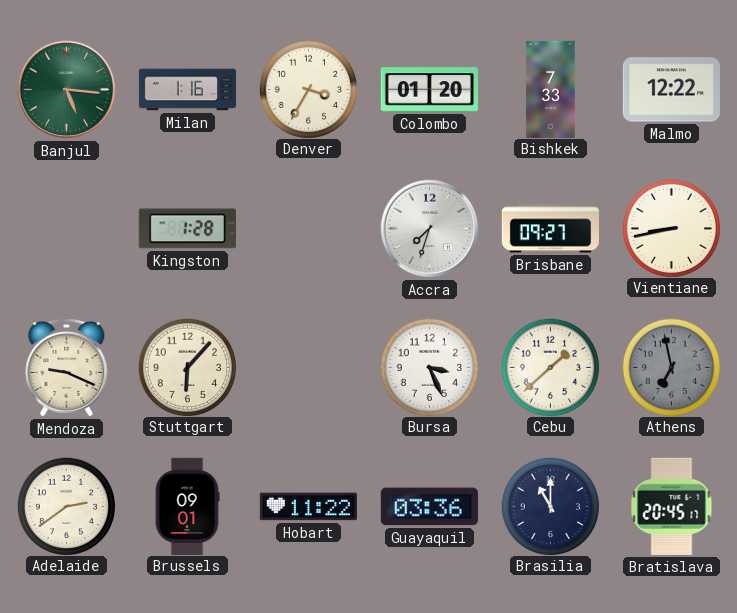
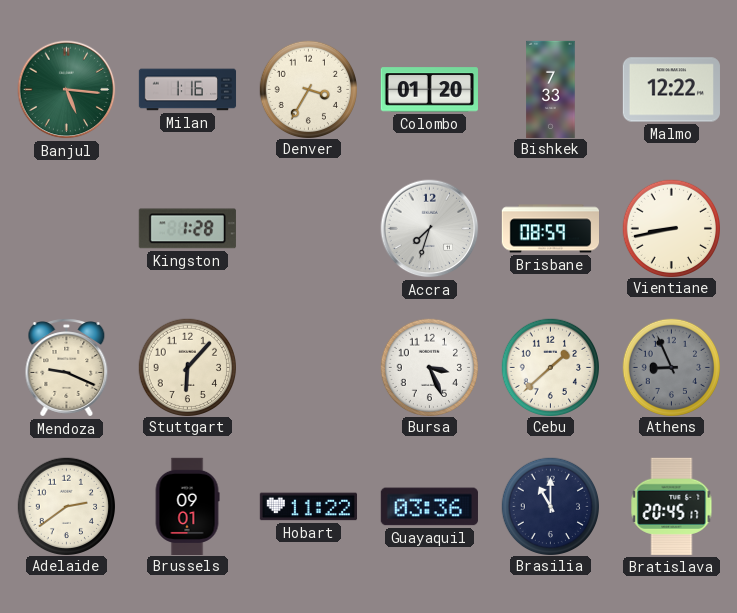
Brisbane: 09:27 -> 08:59 (550, 229)
Athens: 6:58 -> 8:56 (671, 367)
